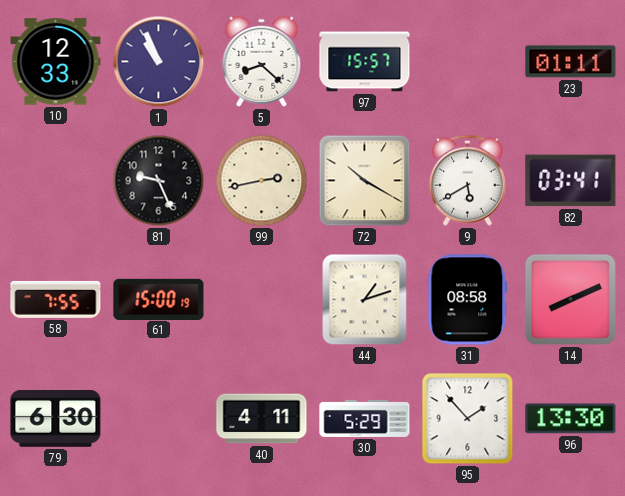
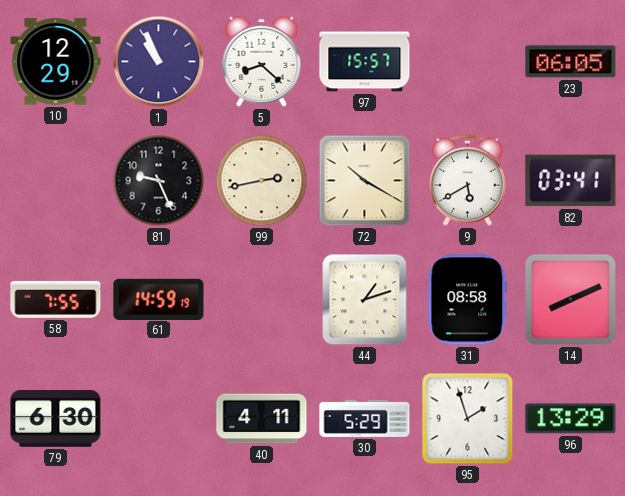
10: 12:33 -> 12:29 (56, 62)
23: 01:11 -> 06:05 (571, 62)
61: 15:00 -> 14:59 (159, 299)
95: 1:53 -> 1:57 (468, 419)
96: 13:30 -> 13:29 (571, 419)
